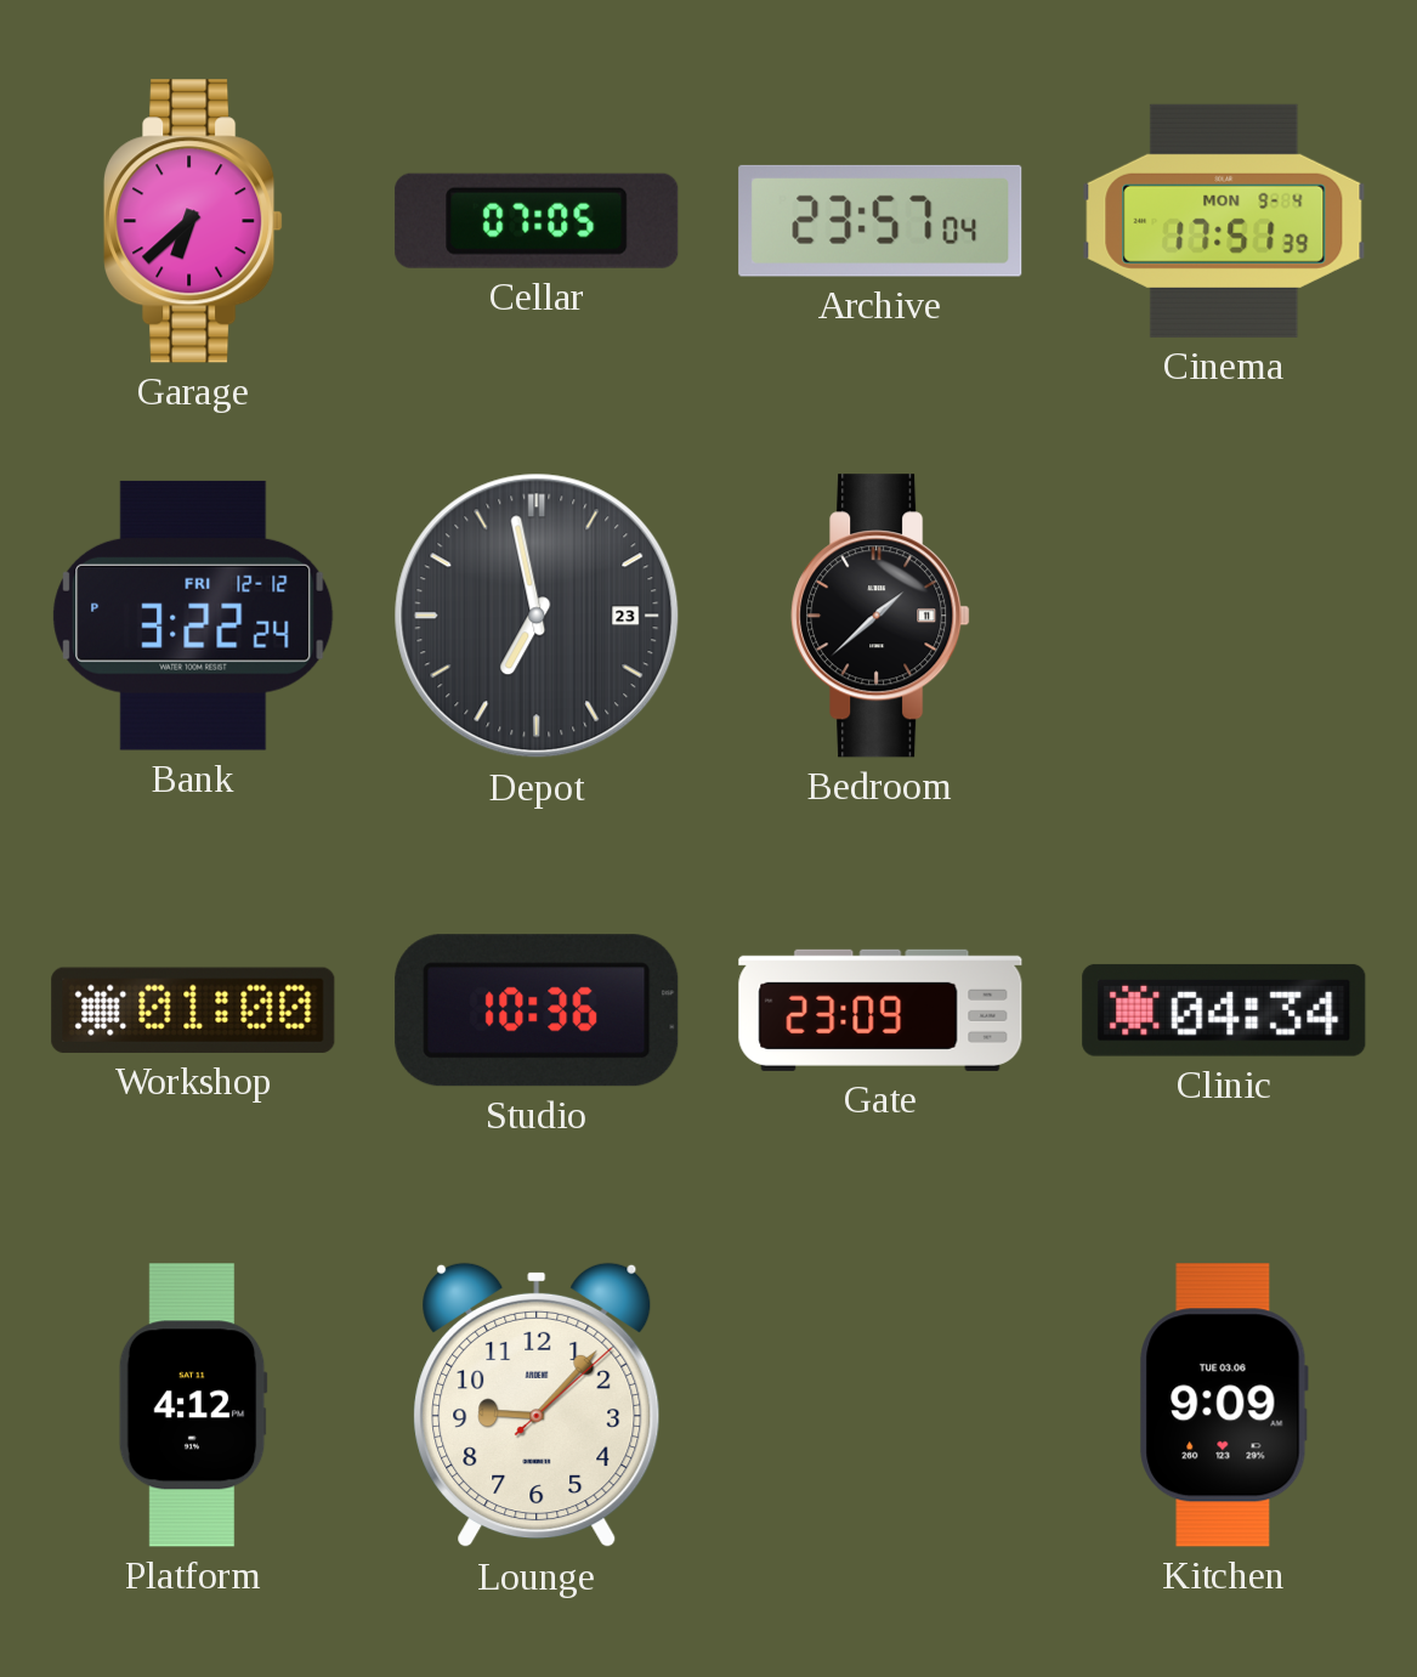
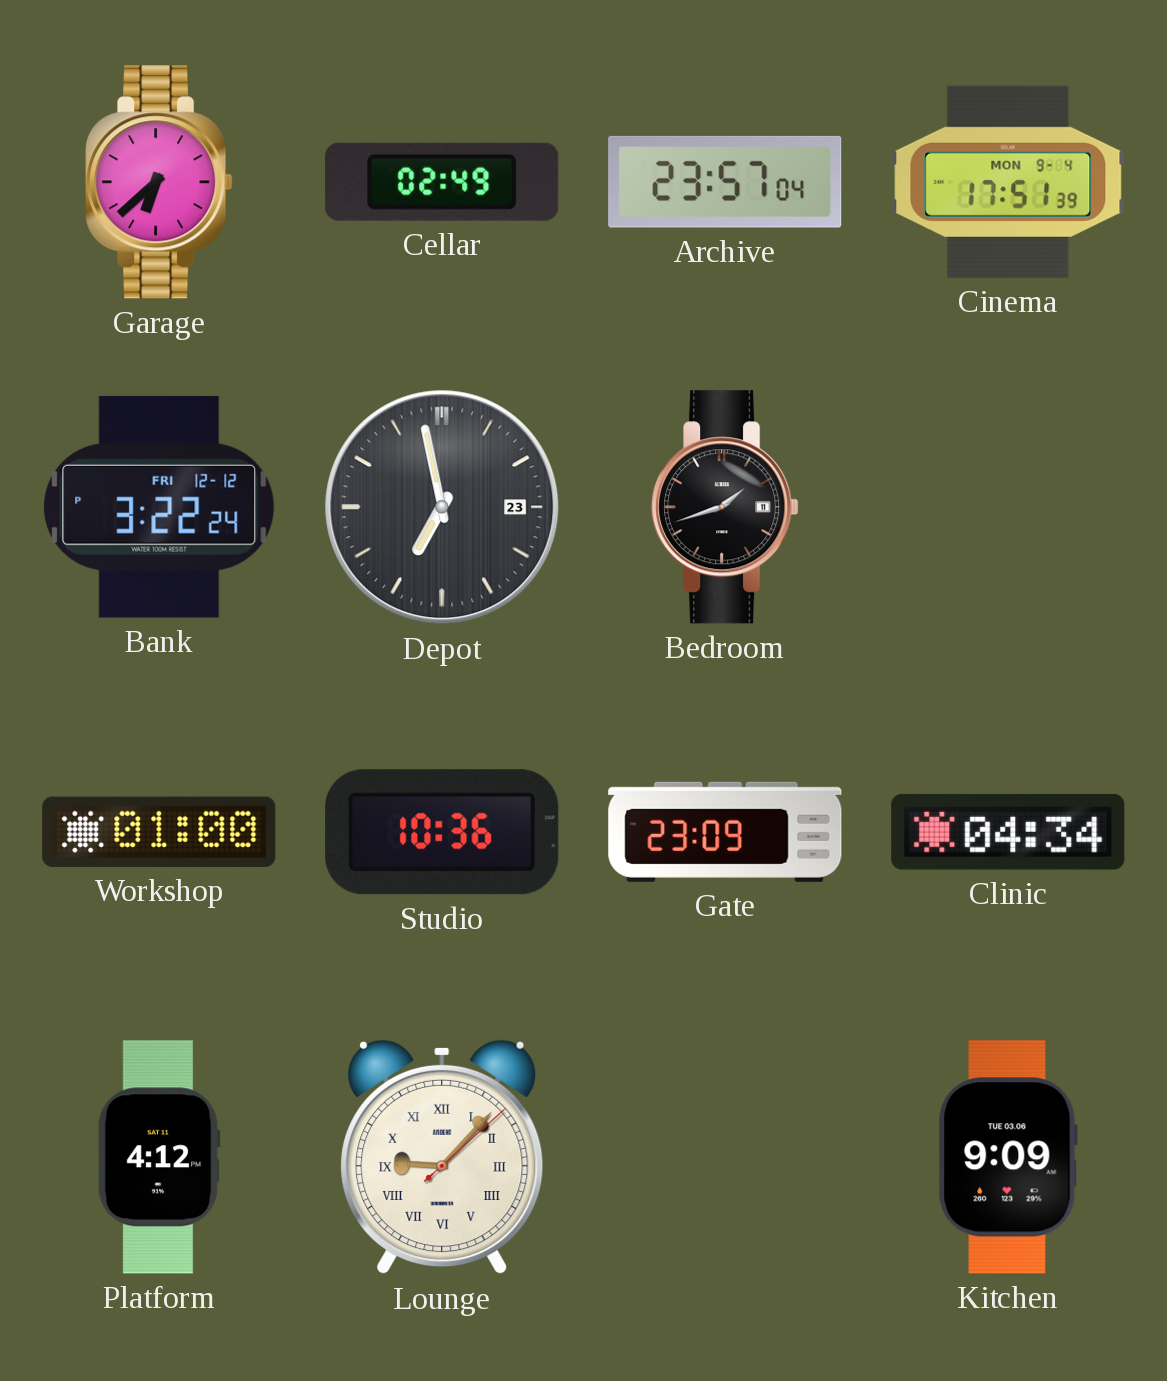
Cellar: 07:05 -> 02:49 (442, 182)
Bedroom: 1:38 -> 1:42 (725, 507)
Lounge numerals: Arabic -> Roman (442, 1157)
